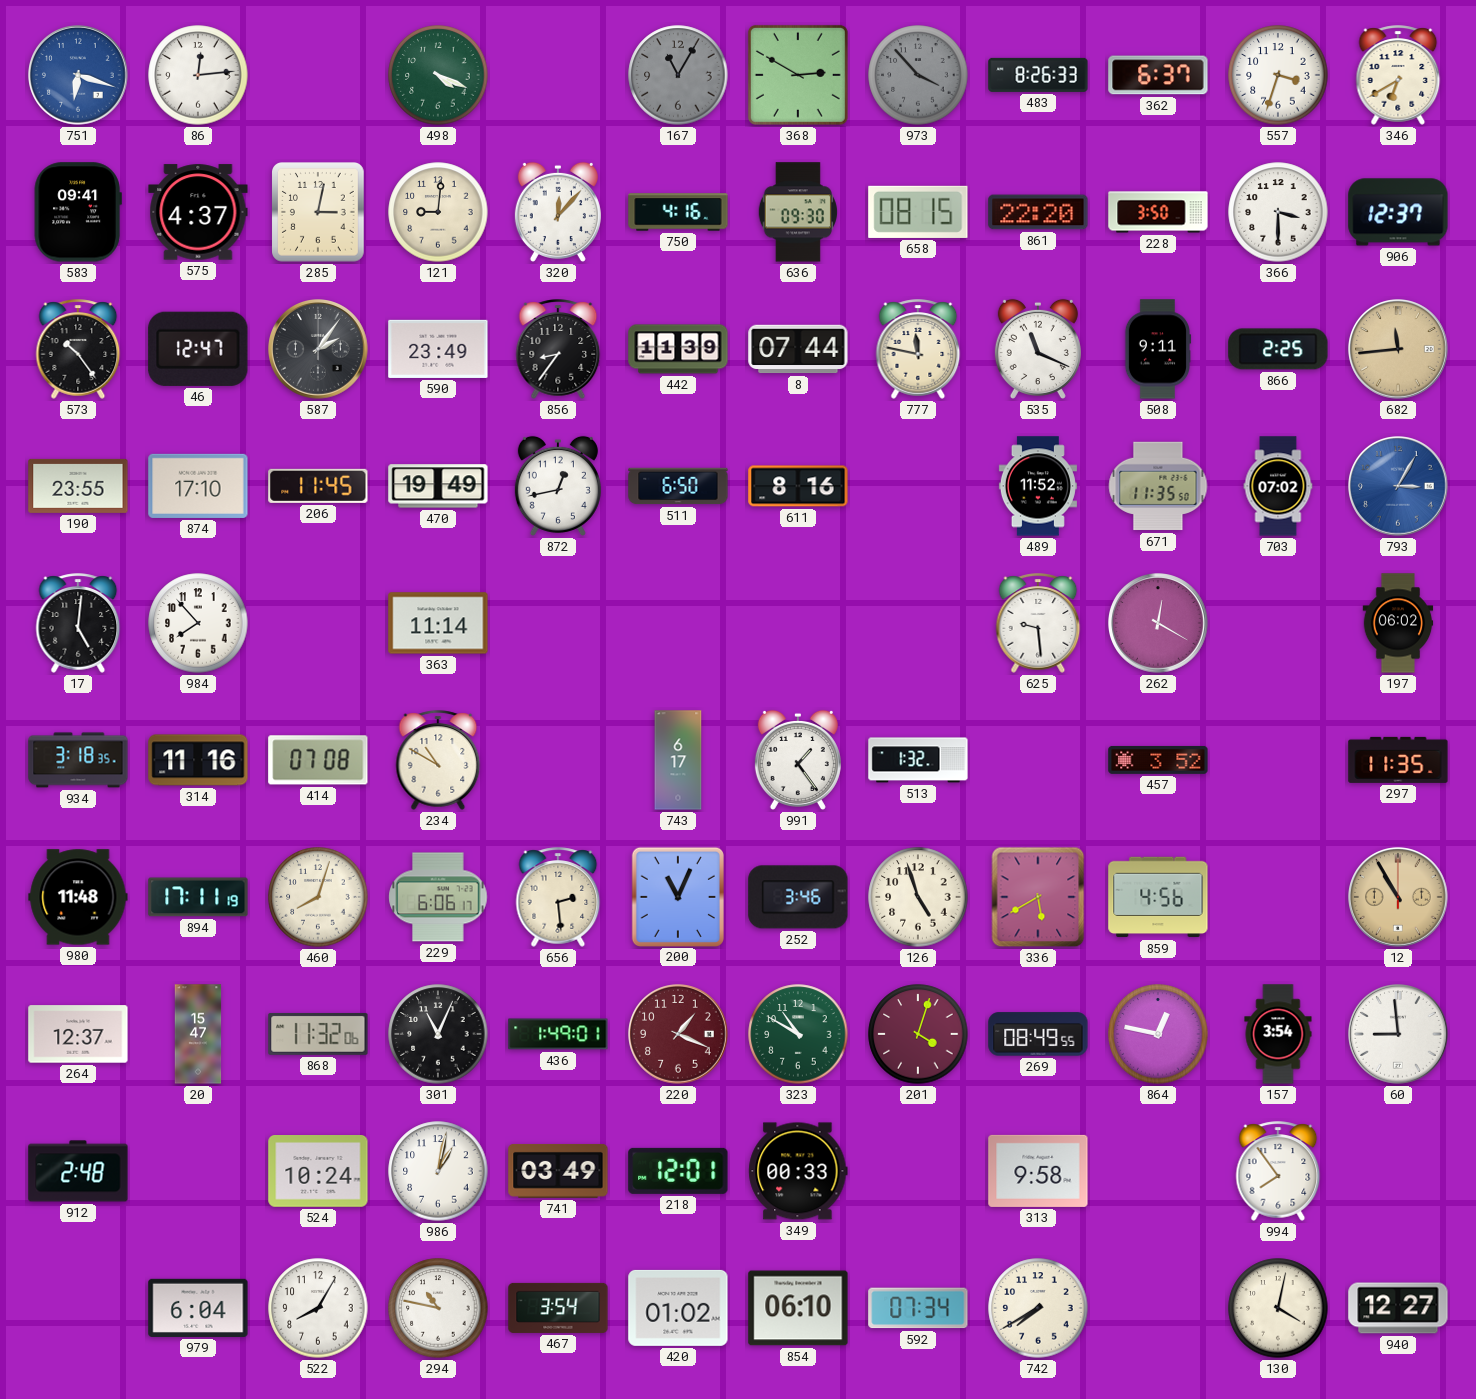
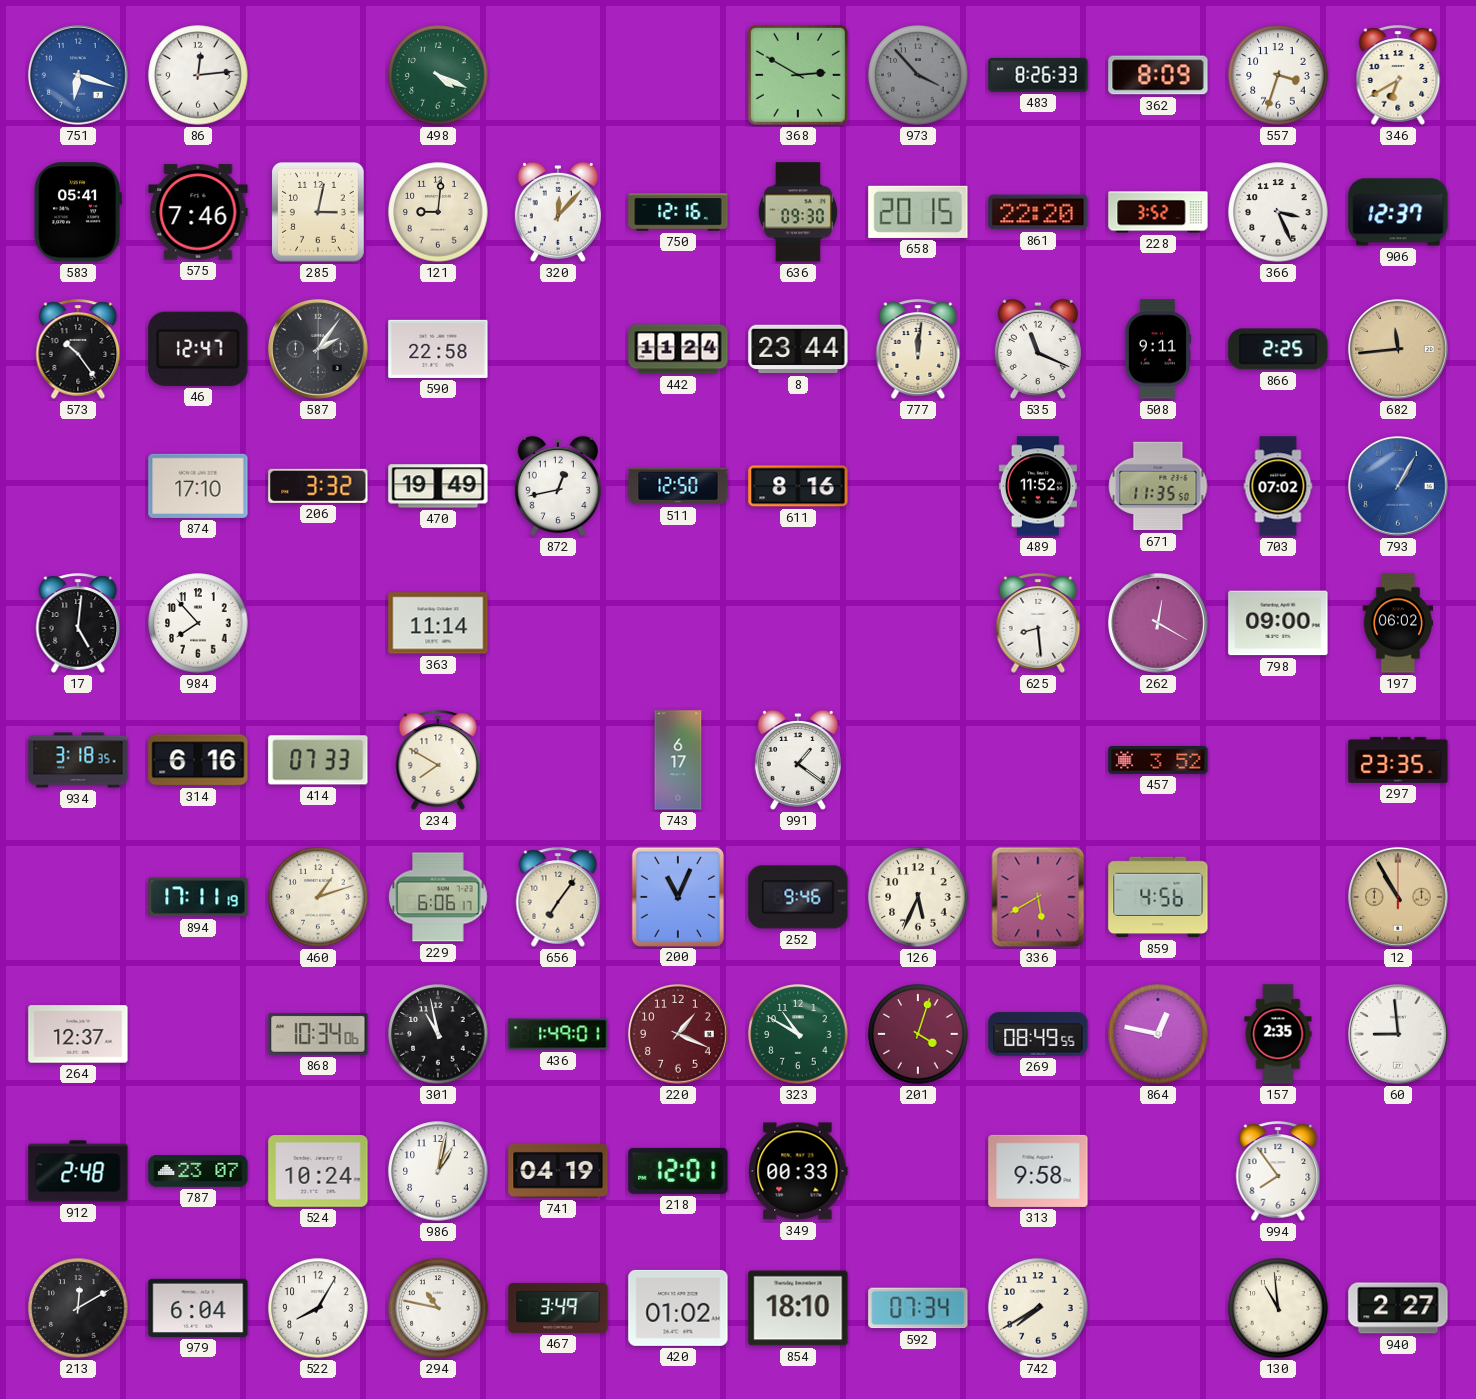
167: 11:05 -> none (678, 75)
362: 6:37 -> 8:09 (1158, 75)
583: 09:41 -> 05:41 (78, 212)
575: 4:37 -> 7:46 (198, 212)
750: 4:16 -> 12:16 (678, 212)
658: 08:15 -> 20:15 (918, 212)
228: 3:50 -> 3:52 (1158, 212)
366: 3:30 -> 3:26 (1278, 212)
590: 23:49 -> 22:58 (438, 349)
856: 8:36 -> none (558, 349)
442: 11:39 -> 11:24 (678, 349)
8: 07:44 -> 23:44 (798, 349)
777: 11:47 -> 12:01 (918, 349)
190: 23:55 -> none (78, 486)
206: 11:45 -> 3:32 (318, 486)
511: 6:50 -> 12:50 (678, 486)
793: 3:05 -> 1:05 (1399, 487)
625: 9:29 -> 8:29 (1038, 623)
798: none -> 09:00 (1278, 623)
314: 11:16 -> 6:16 (198, 760)
414: 07:08 -> 07:33 (318, 760)
234: 10:50 -> 7:50 (438, 760)
991: 1:24 -> 1:21 (798, 760)
513: 1:32 -> none (918, 760)
297: 11:35 -> 23:35 (1398, 760)
980: 11:48 -> none (78, 897)
460: 8:03 -> 1:12 (318, 897)
656: 2:29 -> 7:06 (558, 897)
252: 3:46 -> 9:46 (798, 897)
126: 4:57 -> 5:34 (918, 897)
20: 15:47 -> none (198, 1034)
868: 11:32 -> 10:34 (318, 1034)
301: 11:04 -> 10:58 (438, 1034)
157: 3:54 -> 2:35 (1278, 1034)
787: none -> 23:07 (198, 1171)
741: 03:49 -> 04:19 (558, 1171)
213: none -> 12:10 (78, 1308)
467: 3:54 -> 3:49 (558, 1308)
854: 06:10 -> 18:10 (798, 1308)
130: 4:02 -> 10:59 (1278, 1308)
940: 12:27 -> 2:27 (1398, 1308)
